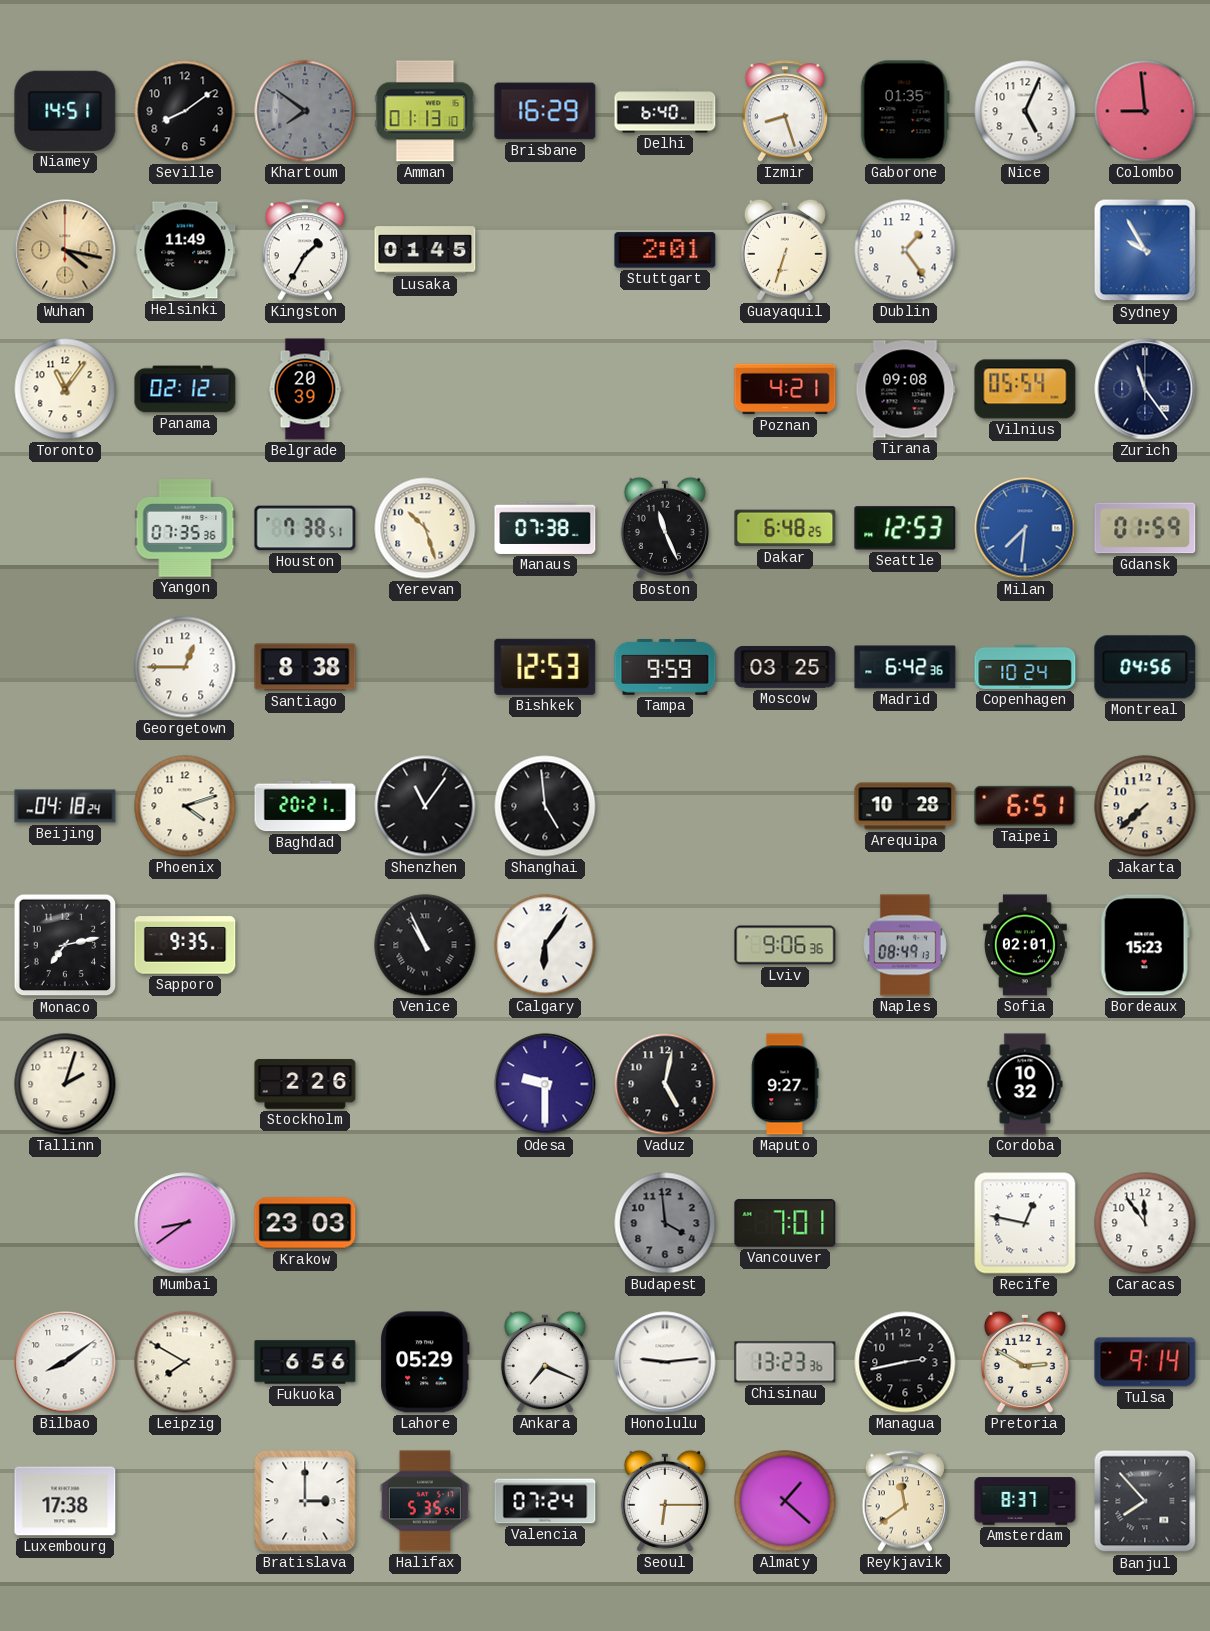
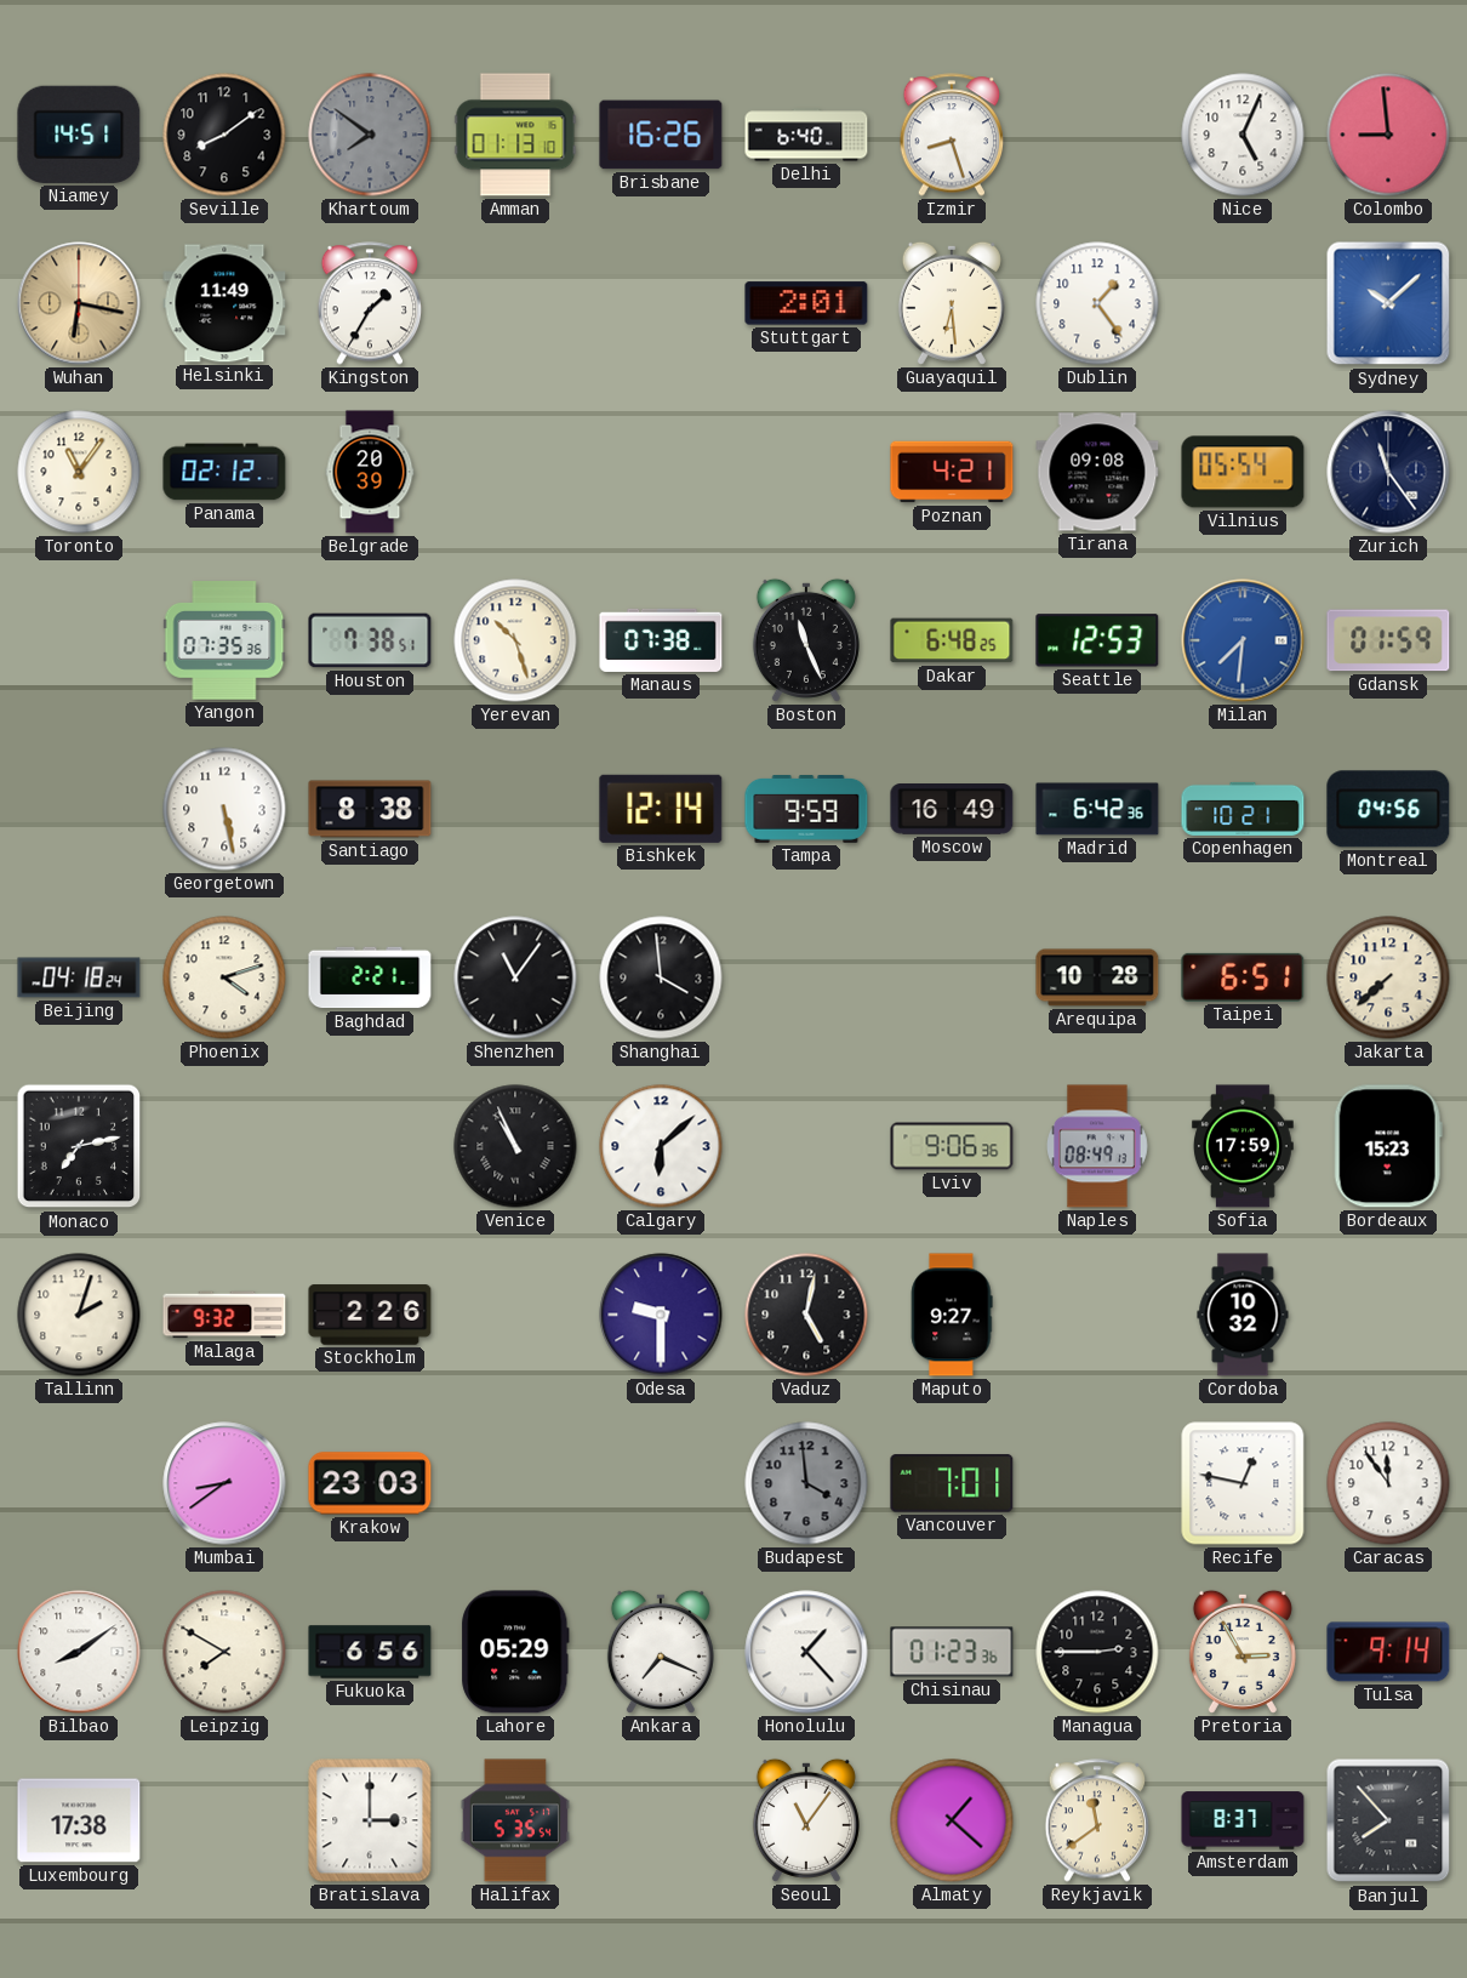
Brisbane: 16:29 -> 16:26 (661, 135)
Gaborone: 01:35 -> none (905, 111)
Wuhan: 4:17 -> 6:17 (79, 303)
Lusaka: 01:45 -> none (425, 250)
Guayaquil: 6:33 -> 6:29 (952, 303)
Sydney: 9:55 -> 10:08 (1388, 303)
Georgetown: 12:45 -> 5:28 (224, 809)
Bishkek: 12:53 -> 12:14 (661, 809)
Moscow: 03:25 -> 16:49 (952, 810)
Copenhagen: 10:24 -> 10:21 (1243, 809)
Baghdad: 20:21 -> 2:21 (370, 977)
Shanghai: 4:59 -> 3:59 (661, 977)
Sapporo: 9:35 -> none (185, 945)
Calgary: 6:06 -> 6:08 (661, 1146)
Sofia: 02:01 -> 17:59 (1243, 1146)
Malaga: none -> 9:32 (224, 1315)
Honolulu: 9:14 -> 1:23 (806, 1652)
Chisinau: 13:23 -> 01:23 (952, 1652)
Managua: 2:43 -> 2:45 (1097, 1652)
Pretoria: 2:50 -> 2:55 (1243, 1652)
Valencia: 07:24 -> none (545, 1501)
Seoul: 6:15 -> 11:06 (806, 1820)
